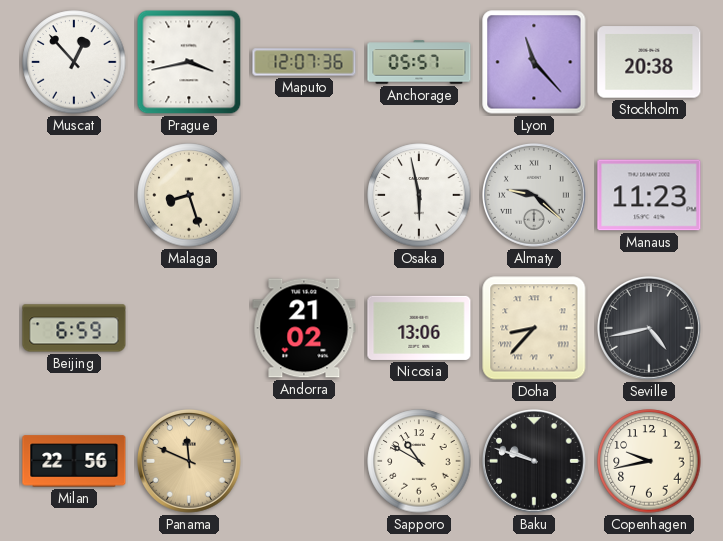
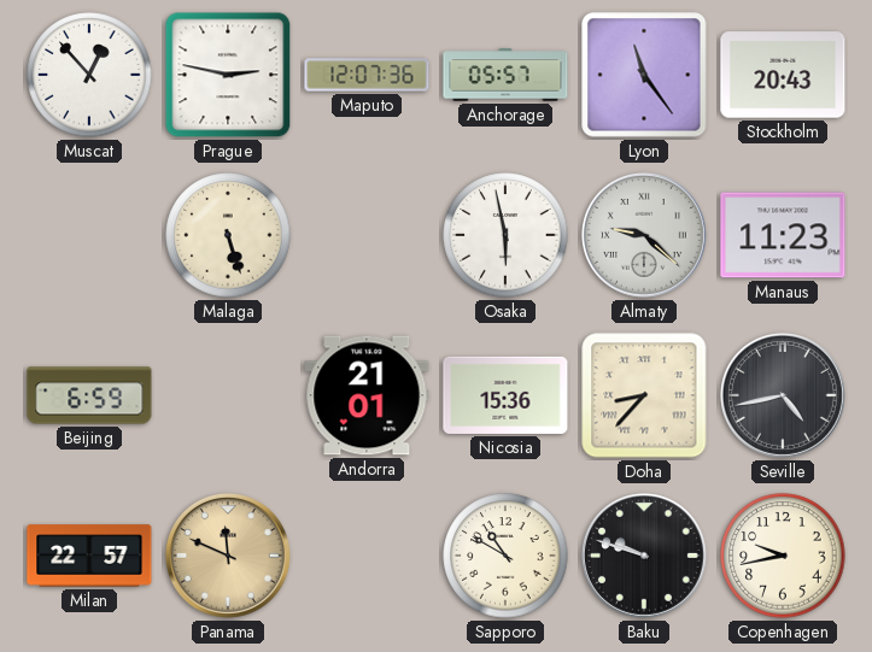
Prague: 3:43 -> 2:47 (228, 75)
Lyon: 11:23 -> 11:24 (644, 75)
Stockholm: 20:38 -> 20:43 (783, 75)
Malaga: 8:27 -> 5:27 (228, 235)
Andorra: 21:02 -> 21:01 (367, 395)
Nicosia: 13:06 -> 15:36 (505, 395)
Milan: 22:56 -> 22:57 (89, 556)
